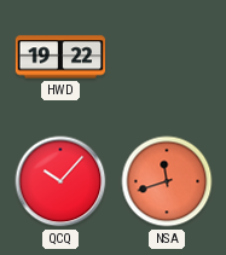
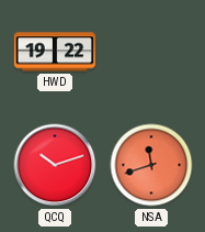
QCQ: 10:07 -> 10:12 (55, 165)
